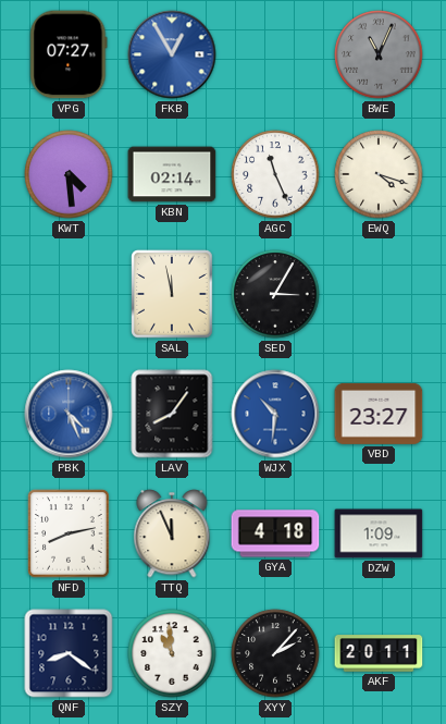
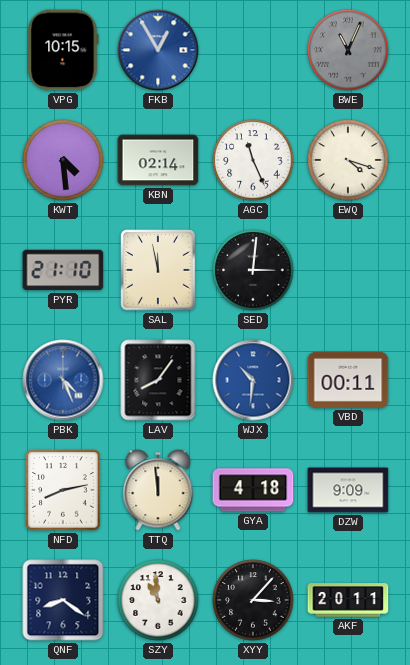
VPG: 07:27 -> 10:15 (63, 50)
PYR: none -> 21:10 (63, 270)
SED: 3:05 -> 3:01 (253, 270)
VBD: 23:27 -> 00:11 (348, 380)
TTQ: 11:56 -> 11:59 (158, 490)
DZW: 1:09 -> 9:09 (348, 490)
XYY: 2:07 -> 3:07 (253, 600)
